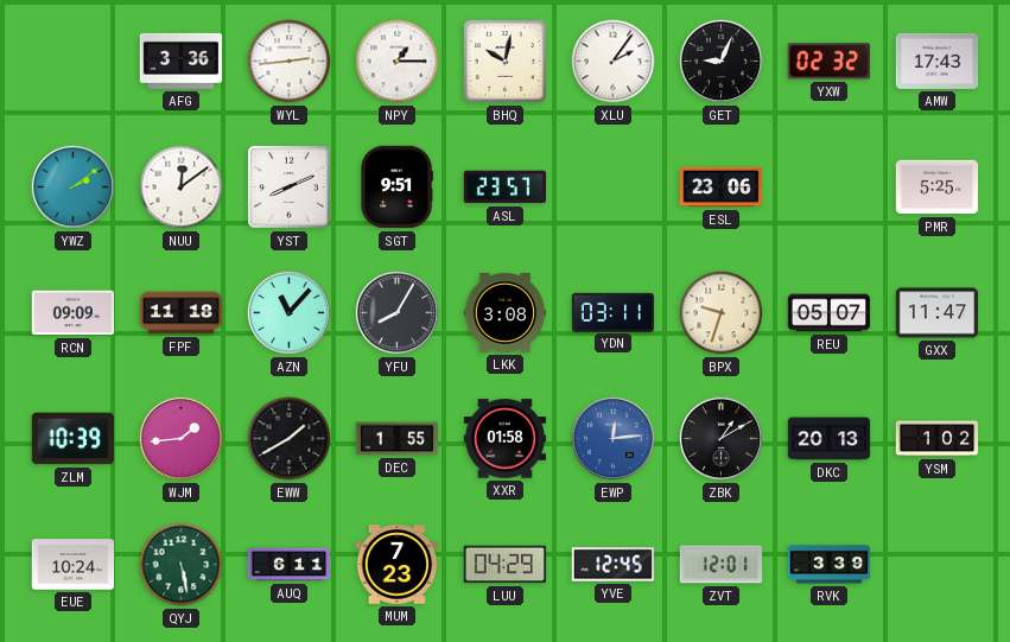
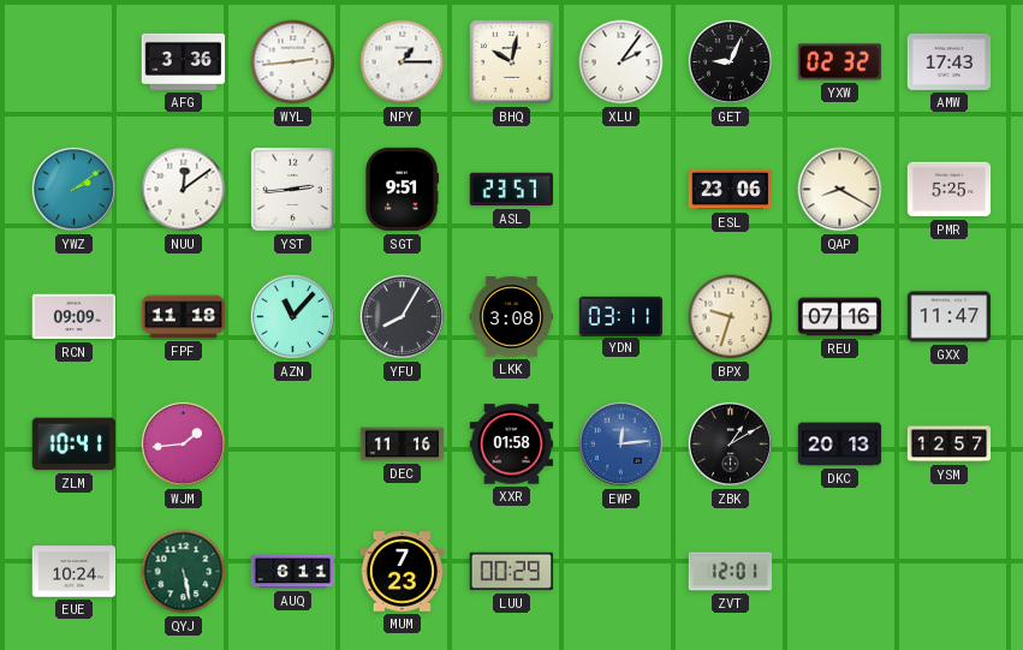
YST: 8:11 -> 2:44 (293, 190)
QAP: none -> 8:20 (840, 190)
REU: 05:07 -> 07:16 (840, 317)
ZLM: 10:39 -> 10:41 (73, 445)
EWW: 1:40 -> none (290, 439)
DEC: 1:55 -> 11:16 (403, 445)
YSM: 1:02 -> 12:57 (950, 445)
LUU: 04:29 -> 00:29 (512, 572)
YVE: 12:45 -> none (614, 565)
RVK: 3:39 -> none (830, 565)
